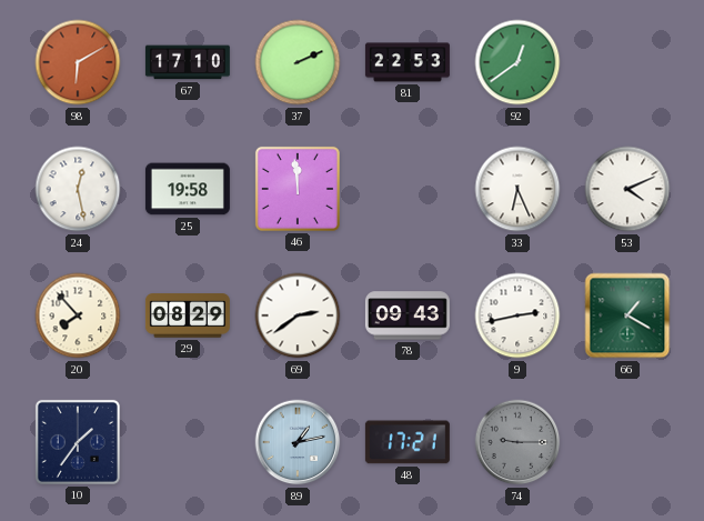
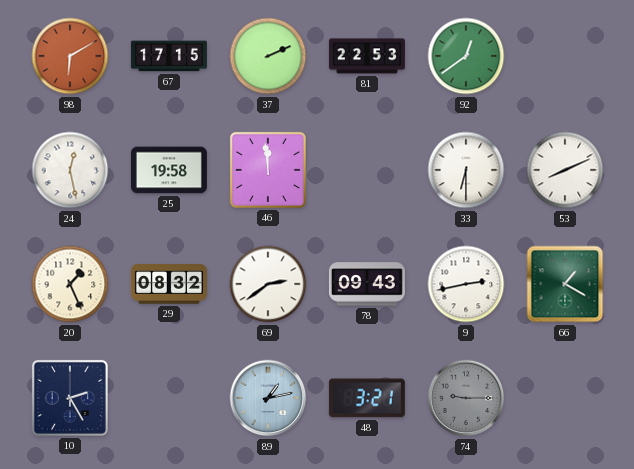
67: 17:10 -> 17:15 (169, 56)
33: 6:26 -> 6:30 (466, 170)
53: 4:11 -> 8:11 (565, 170)
20: 7:53 -> 1:26 (70, 284)
29: 08:29 -> 08:32 (169, 284)
10: 1:36 -> 2:25 (70, 398)
48: 17:21 -> 3:21 (367, 398)
